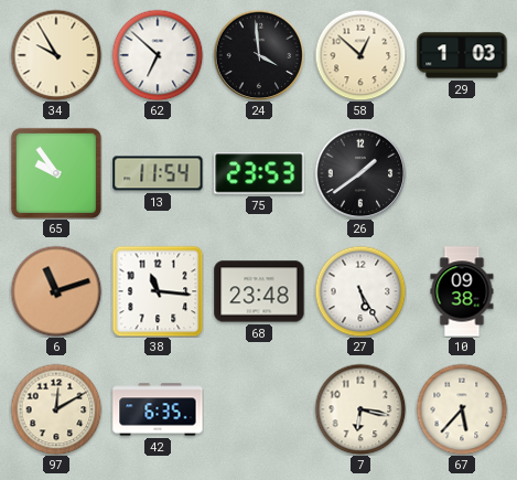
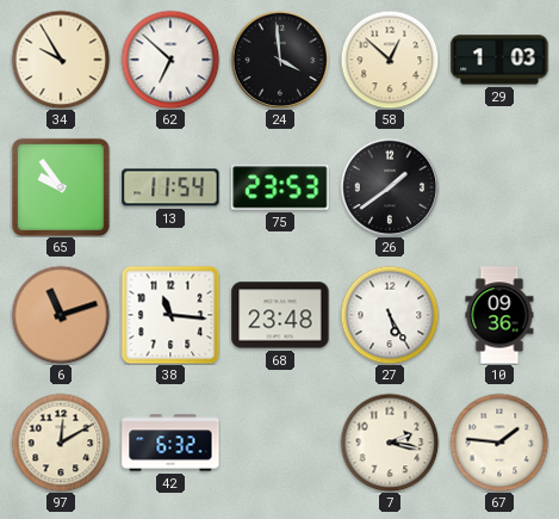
10: 09:38 -> 09:36 (499, 315)
42: 6:35 -> 6:32 (170, 443)
7: 6:17 -> 2:17 (390, 443)
67: 5:37 -> 1:46 (499, 443)
